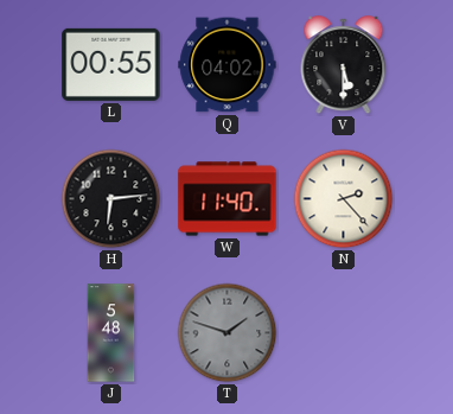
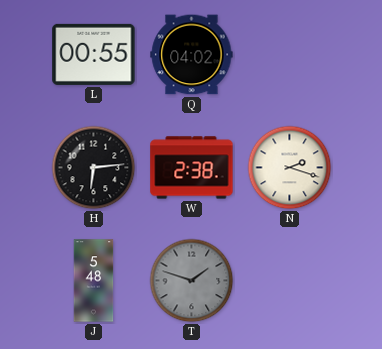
V: 5:30 -> none (344, 65)
W: 11:40 -> 2:38 (192, 168)
N: 2:23 -> 2:18 (290, 168)
